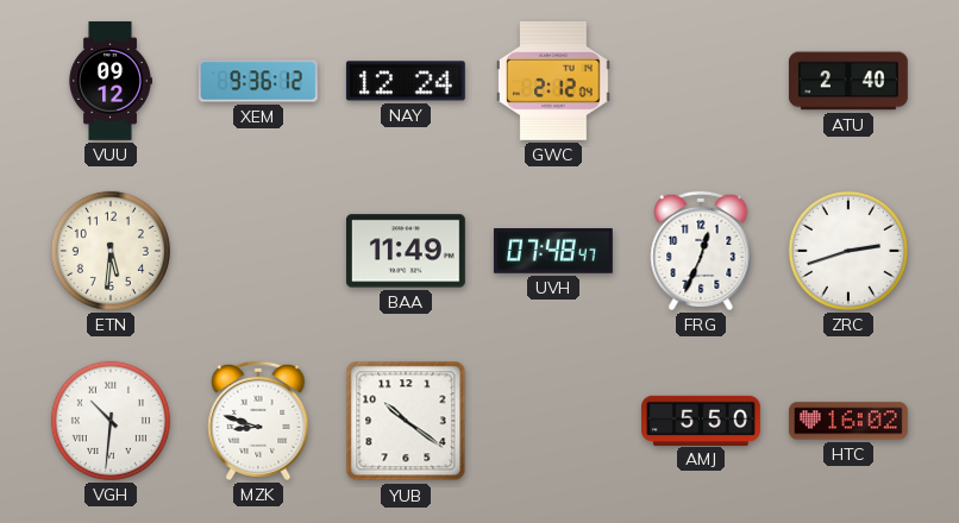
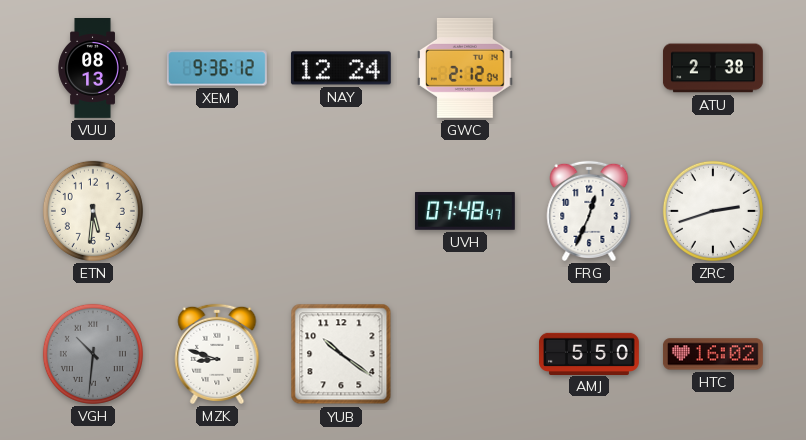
VUU: 09:12 -> 08:13 (93, 69)
ATU: 2:40 -> 2:38 (713, 68)
BAA: 11:49 -> none (406, 251)
VGH dial: white -> grey (93, 354)
